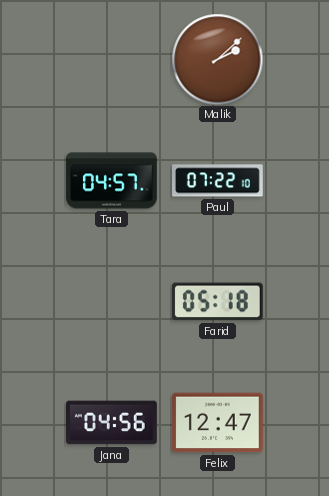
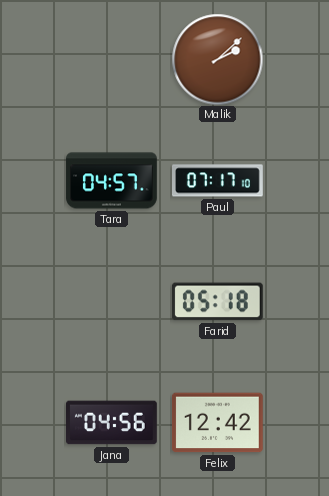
Paul: 07:22 -> 07:17 (218, 181)
Felix: 12:47 -> 12:42 (217, 423)
